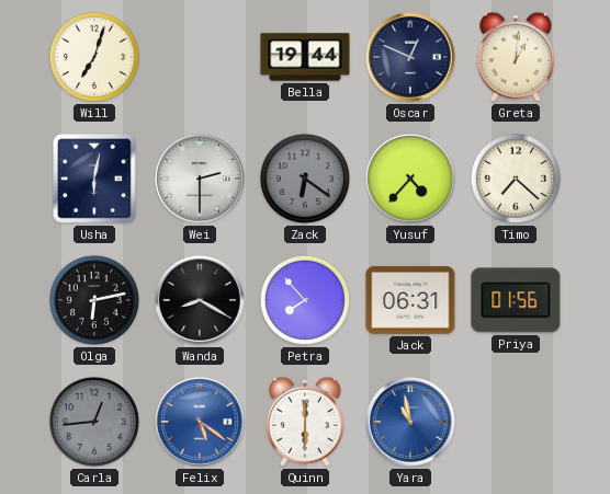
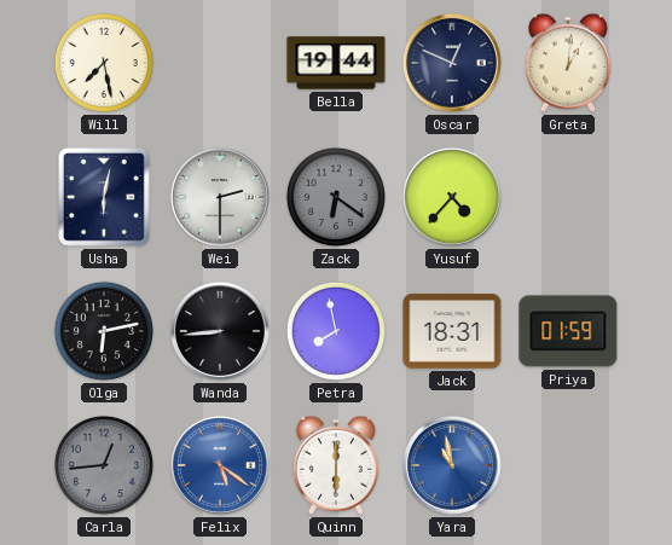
Will: 7:03 -> 7:28 (104, 63)
Timo: 7:22 -> none (516, 179)
Wanda: 8:20 -> 8:44 (220, 331)
Petra: 7:53 -> 7:58 (336, 331)
Jack: 06:31 -> 18:31 (452, 331)
Priya: 01:56 -> 01:59 (568, 331)
